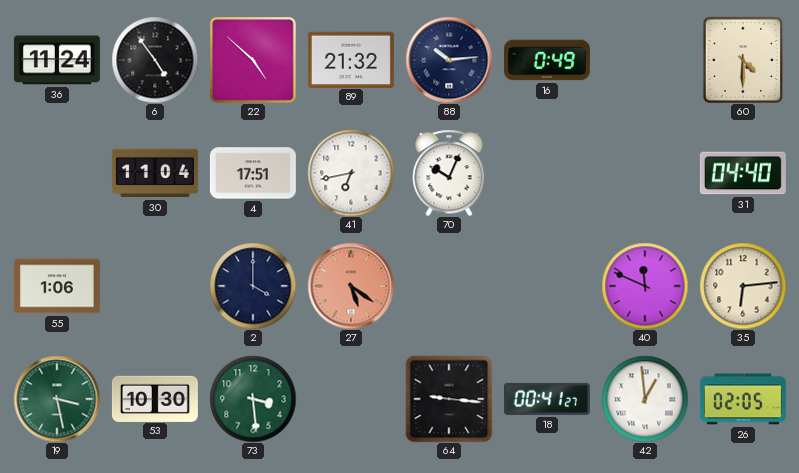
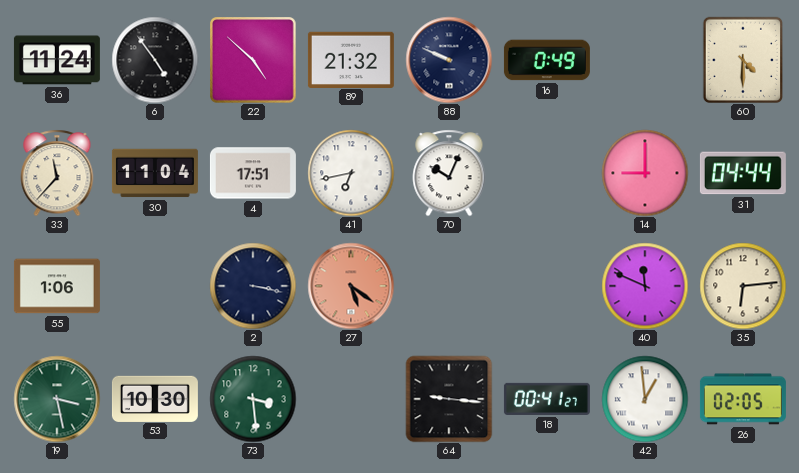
88: 10:14 -> 9:49 (449, 60)
33: none -> 11:37 (57, 173)
14: none -> 9:00 (645, 173)
31: 04:40 -> 04:44 (743, 173)
2: 4:00 -> 3:17 (253, 286)
